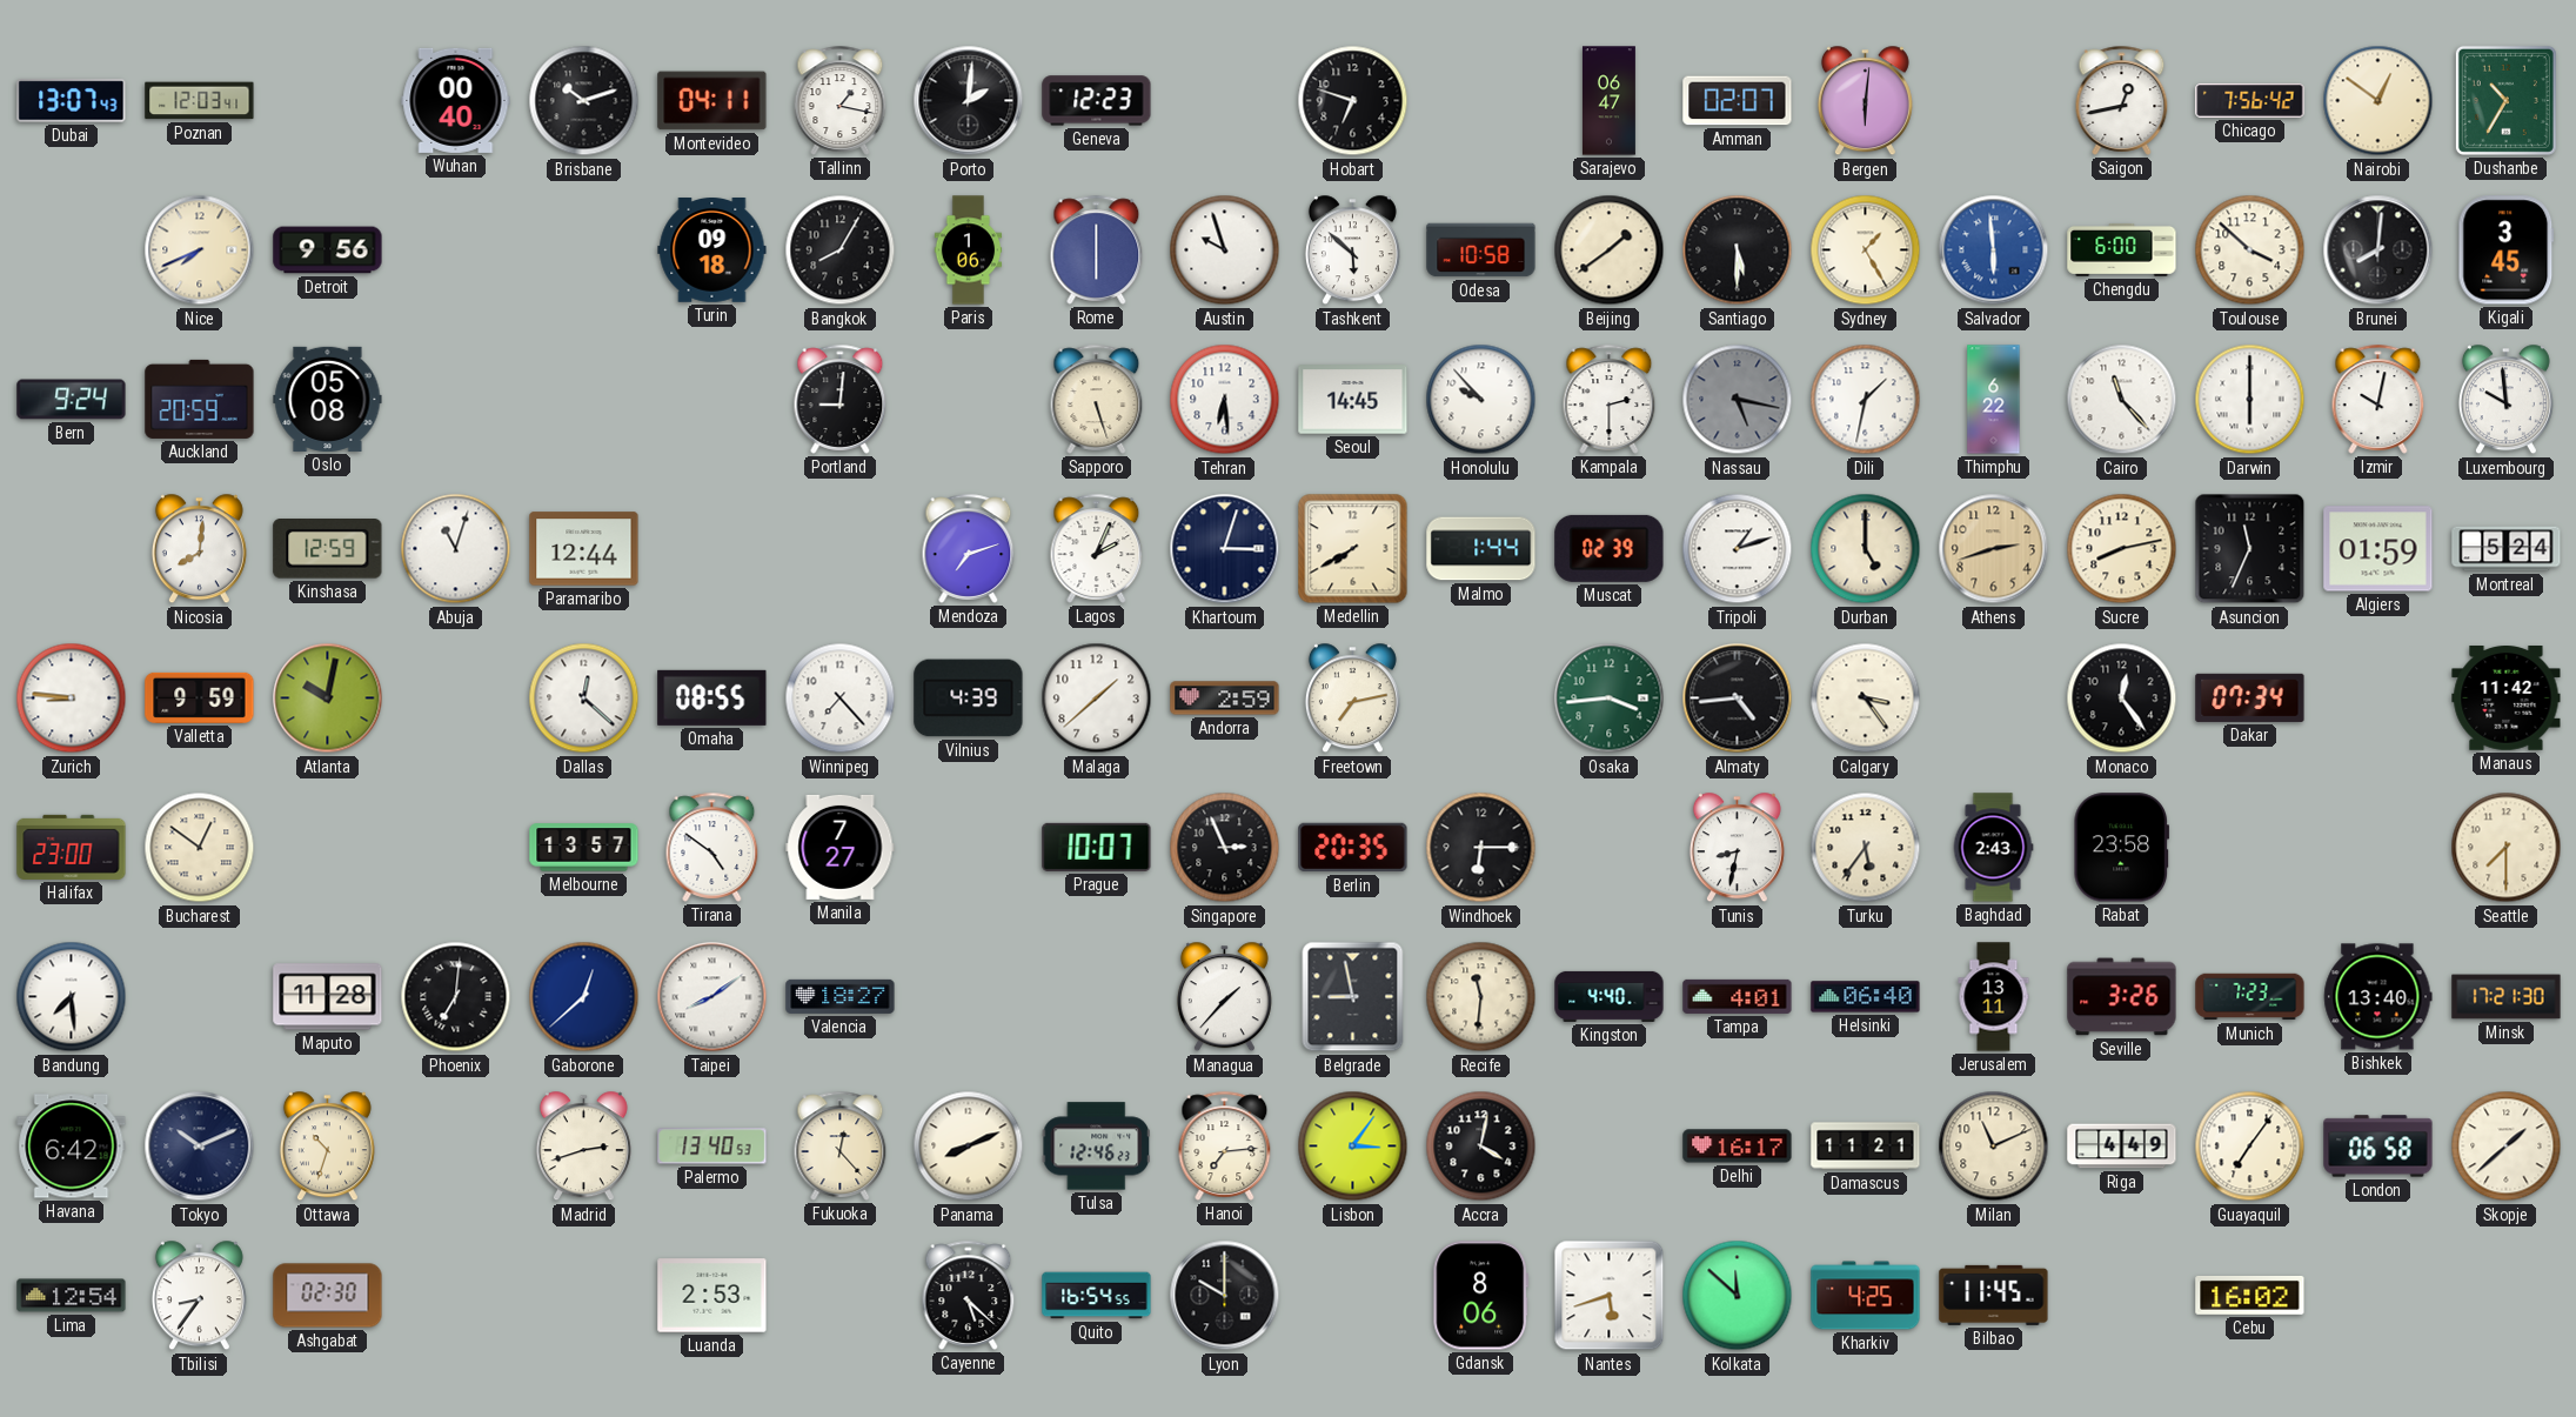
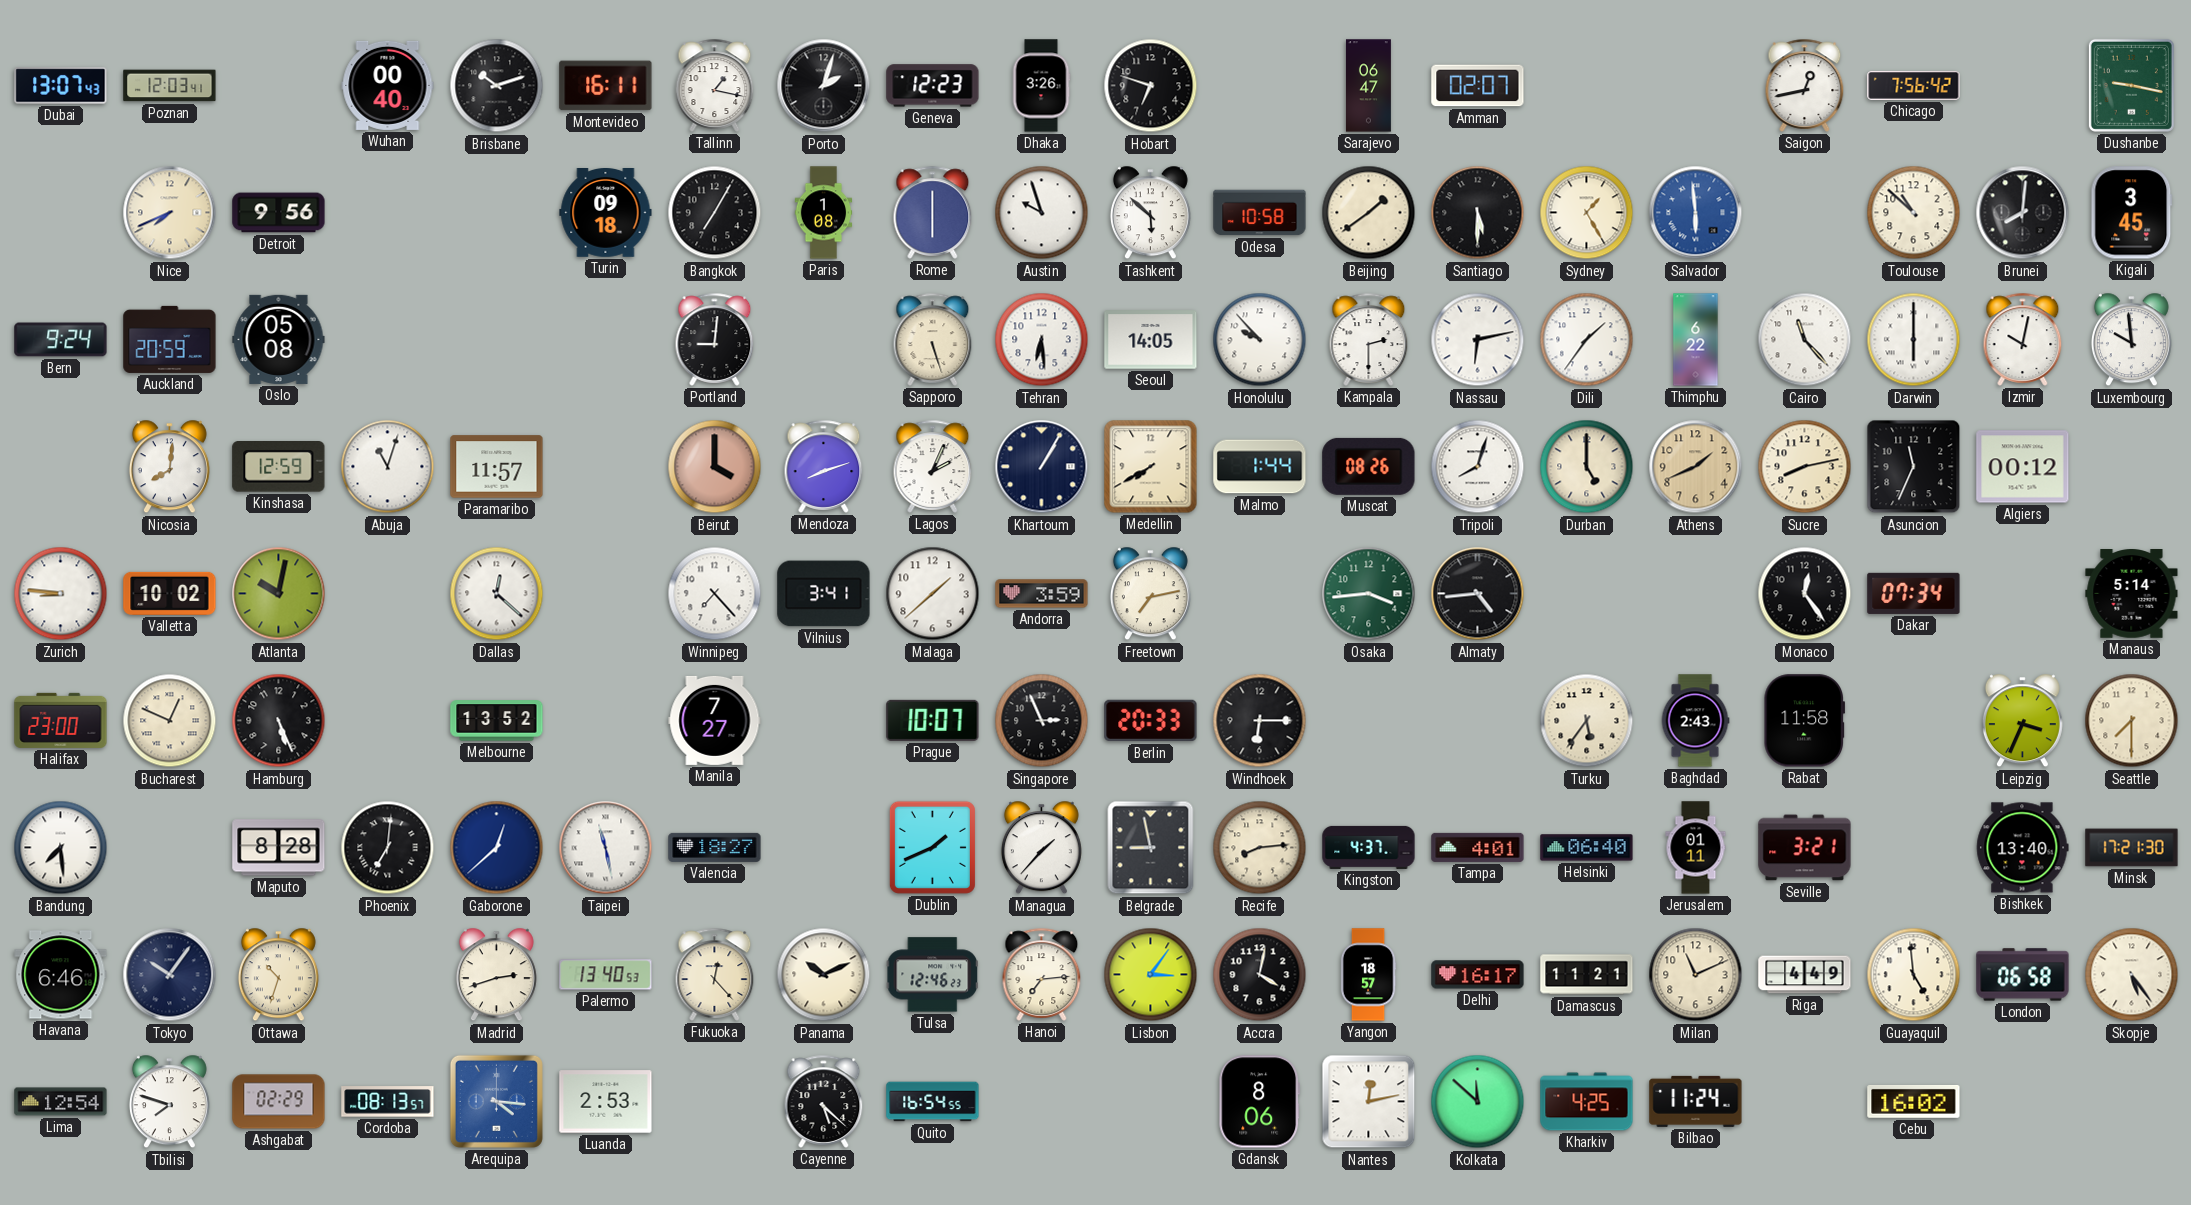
Montevideo: 04:11 -> 16:11 (606, 86)
Porto: 2:01 -> 2:03 (824, 86)
Dhaka: none -> 3:26 (1041, 86)
Bergen: 6:01 -> none (1865, 101)
Nairobi: 12:51 -> none (2378, 101)
Dushanbe: 10:35 -> 9:17 (2131, 85)
Bangkok: 8:05 -> 7:05 (715, 213)
Paris: 1:06 -> 1:08 (824, 213)
Chengdu: 6:00 -> none (2122, 249)
Toulouse: 3:52 -> 10:52 (1914, 213)
Seoul: 14:45 -> 14:05 (1151, 340)
Nassau: 5:17 -> 6:13 (1478, 340)
Nassau dial: grey -> white (1478, 340)
Dili: 1:32 -> 1:36 (1587, 340)
Paramaribo: 12:44 -> 11:57 (497, 467)
Beirut: none -> 4:00 (715, 467)
Mendoza: 7:12 -> 8:12 (824, 466)
Khartoum: 3:03 -> 1:05 (1042, 467)
Muscat: 02:39 -> 08:26 (1369, 466)
Tripoli: 1:12 -> 8:03 (1478, 467)
Athens: 2:42 -> 1:41 (1696, 467)
Algiers: 01:59 -> 00:12 (2023, 467)
Montreal: 5:24 -> none (2507, 549)
Valletta: 9:59 -> 10:02 (170, 593)
Omaha: 08:55 -> none (712, 697)
Vilnius: 4:39 -> 3:41 (824, 594)
Andorra: 2:59 -> 3:59 (1042, 594)
Calgary: 3:24 -> none (1866, 699)
Manaus: 11:42 -> 5:14 (2132, 594)
Bucharest: 12:51 -> 12:49 (170, 721)
Hamburg: none -> 5:26 (279, 721)
Melbourne: 13:57 -> 13:52 (497, 721)
Tirana: 4:51 -> none (712, 847)
Berlin: 20:35 -> 20:33 (1151, 721)
Tunis: 8:32 -> none (1737, 848)
Rabat: 23:58 -> 11:58 (1804, 721)
Leipzig: none -> 3:34 (2022, 721)
Maputo: 11:28 -> 8:28 (279, 848)
Taipei: 8:09 -> 11:28 (606, 848)
Dublin: none -> 1:41 (932, 847)
Recife: 11:31 -> 8:14 (1260, 848)
Kingston: 4:40 -> 4:37 (1369, 847)
Jerusalem: 13:11 -> 01:11 (1696, 848)
Seville: 3:26 -> 3:21 (1805, 848)
Munich: 7:23 -> none (2250, 997)
Havana: 6:42 -> 6:46 (61, 975)
Tokyo: 10:11 -> 10:06 (170, 975)
Panama: 8:11 -> 10:11 (824, 975)
Yangon: none -> 18:57 (1368, 975)
Guayaquil: 7:06 -> 4:59 (1914, 975)
Skopje: 1:38 -> 5:24 (2132, 975)
Tbilisi: 8:36 -> 7:48 (169, 1102)
Ashgabat: 02:30 -> 02:29 (279, 1102)
Cordoba: none -> 08:13 (388, 1102)
Arequipa: none -> 4:16 (496, 1101)
Lyon: 10:00 -> none (1225, 1296)
Nantes: 5:42 -> 12:13 (1369, 1102)
Bilbao: 11:45 -> 11:24 (1696, 1101)
